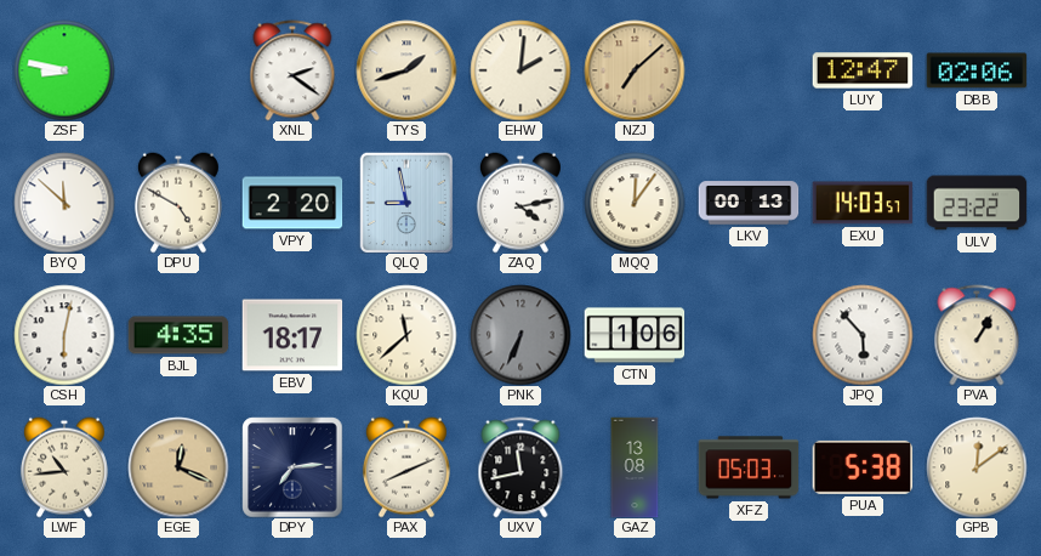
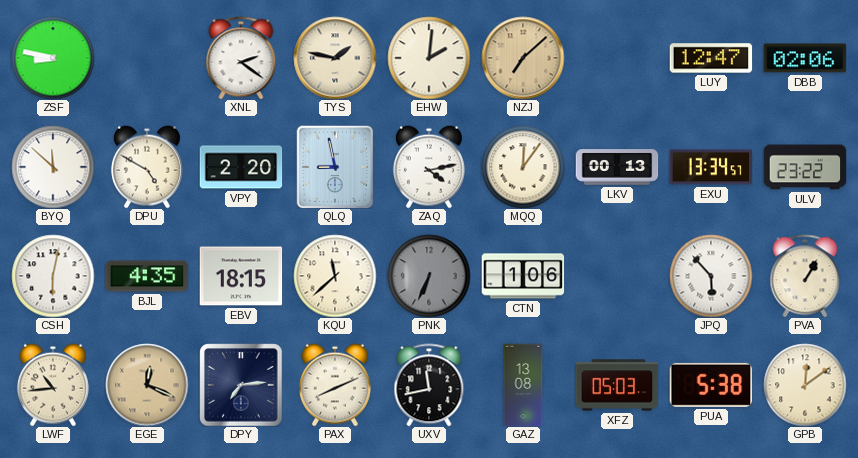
TYS: 1:42 -> 1:47 (335, 58)
EXU: 14:03 -> 13:34 (711, 167)
EBV: 18:17 -> 18:15 (241, 276)
